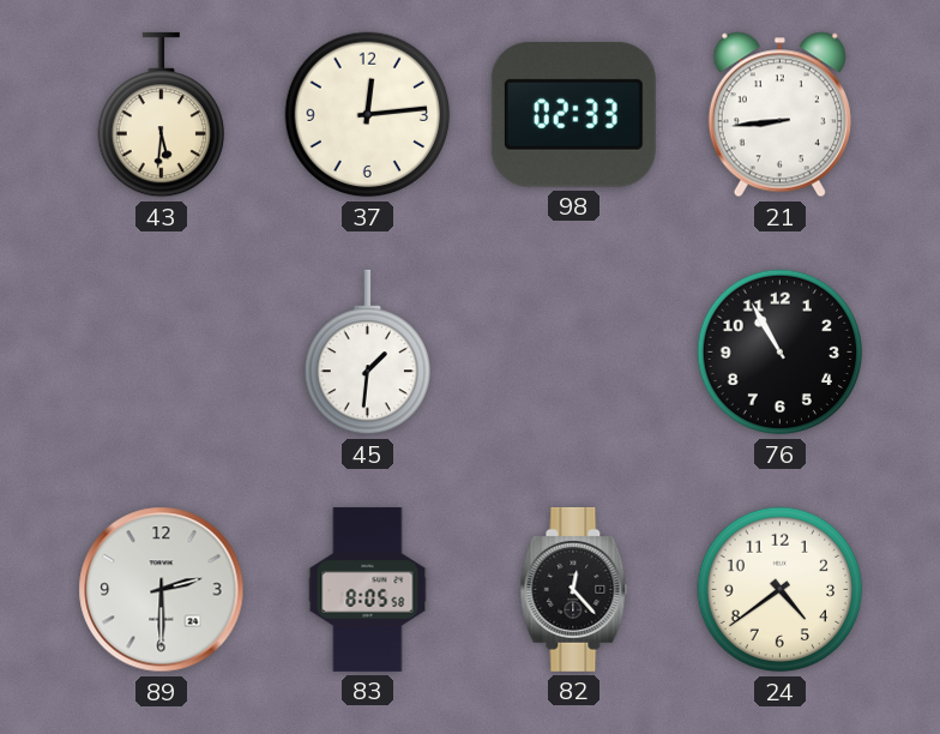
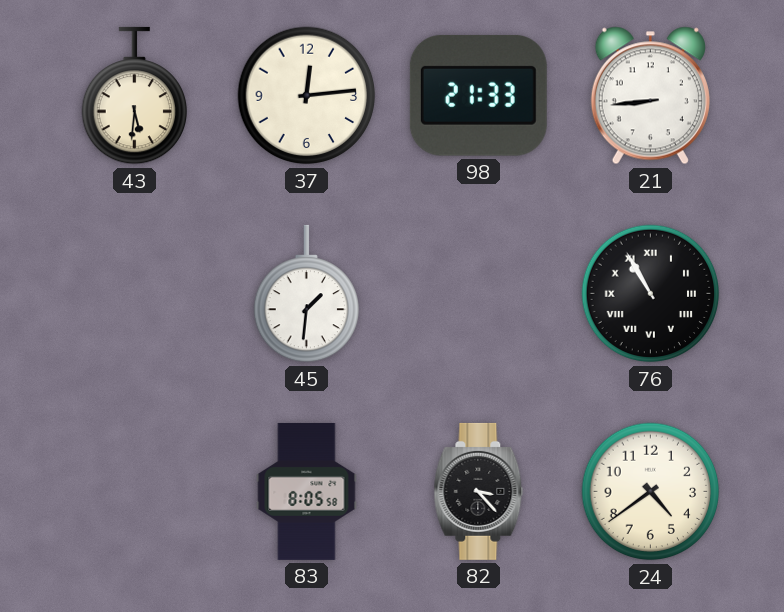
98: 02:33 -> 21:33 (478, 96)
76 numerals: Arabic -> Roman (651, 294)
89: 2:30 -> none (162, 590)
82: 12:23 -> 3:23 (479, 491)
